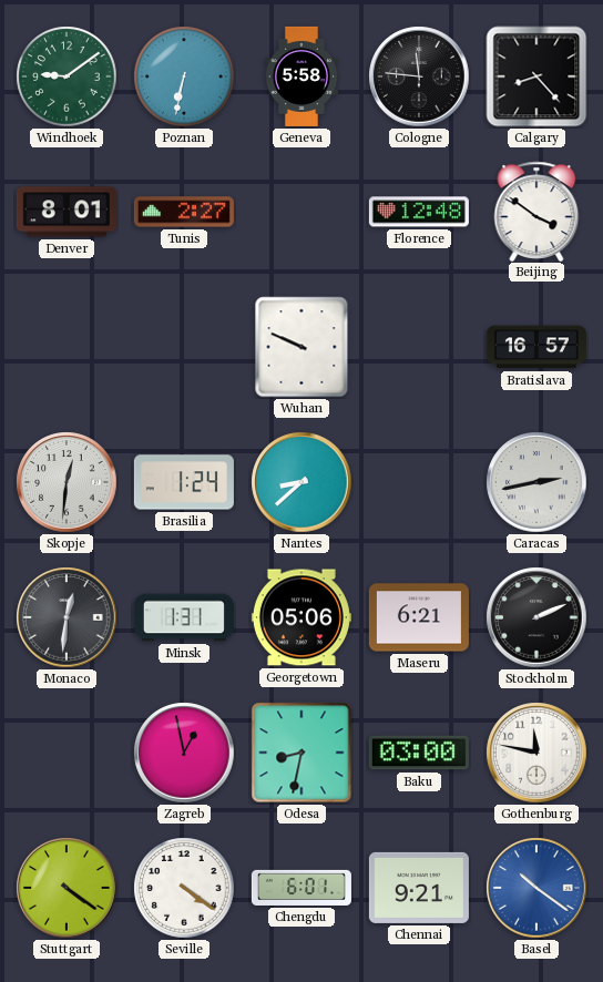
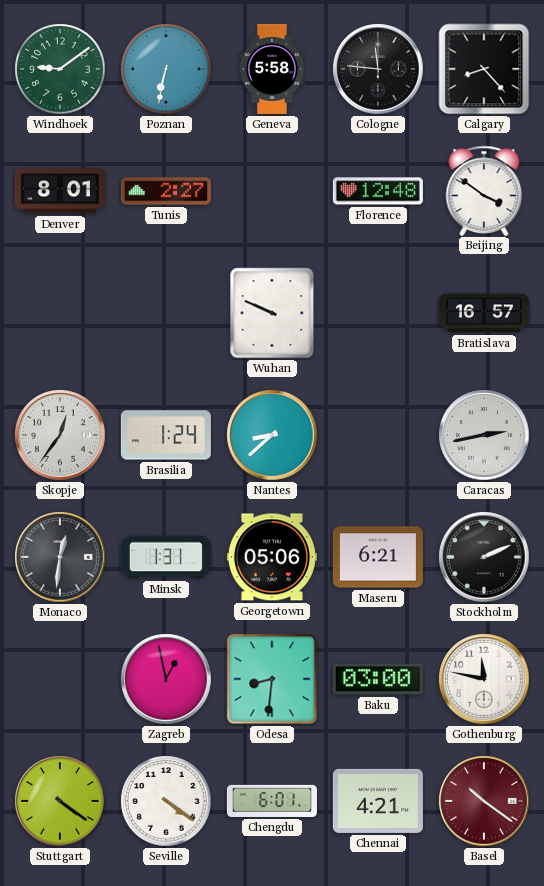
Skopje: 12:31 -> 12:36 (60, 435)
Odesa: 8:32 -> 8:31 (272, 679)
Chennai: 9:21 -> 4:21 (378, 801)
Basel dial: blue -> burgundy (484, 801)
